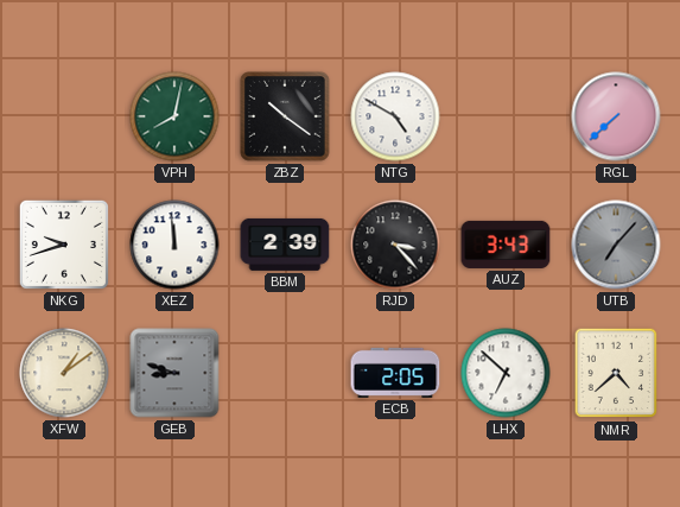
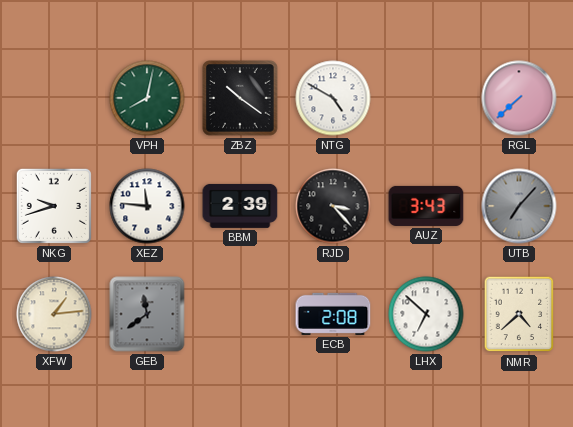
XEZ: 11:59 -> 11:46 (147, 206)
XFW: 1:09 -> 1:14 (54, 314)
GEB: 8:48 -> 11:39 (147, 314)
ECB: 2:05 -> 2:08 (333, 314)
